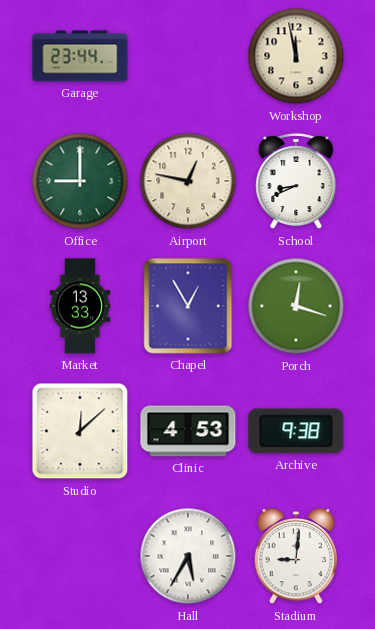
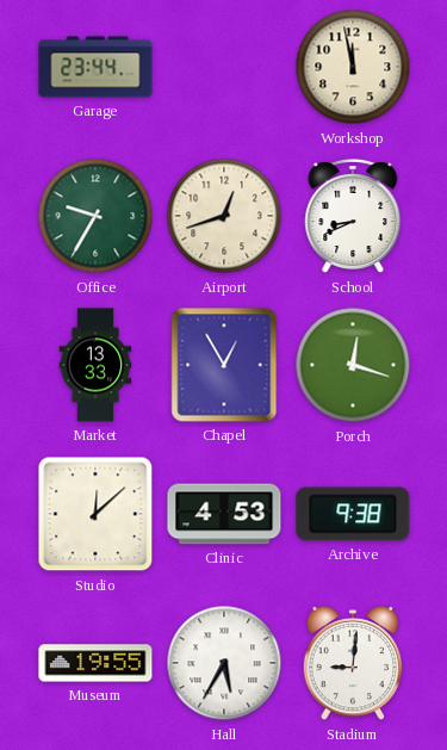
Office: 9:00 -> 9:35 (95, 216)
Airport: 12:47 -> 12:42 (224, 216)
Museum: none -> 19:55 (95, 663)
